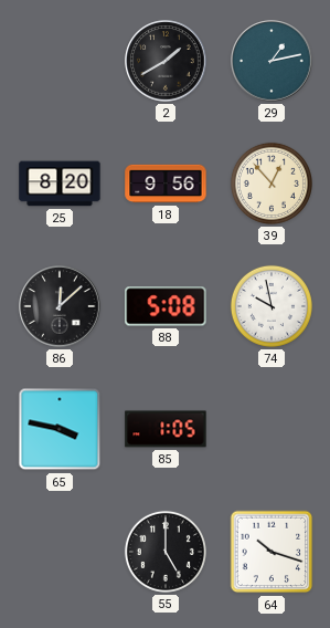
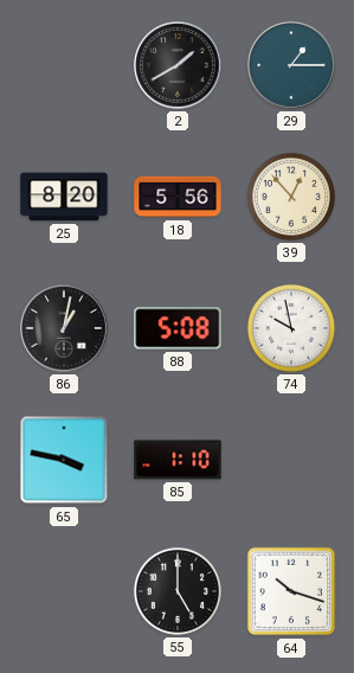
29: 1:13 -> 1:15 (291, 65)
18: 9:56 -> 5:56 (178, 197)
86: 12:08 -> 1:02 (64, 328)
85: 1:05 -> 1:10 (178, 460)
